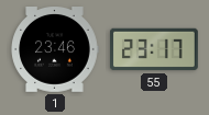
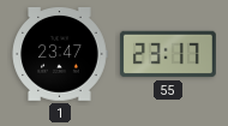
1: 23:46 -> 23:47 (60, 55)
